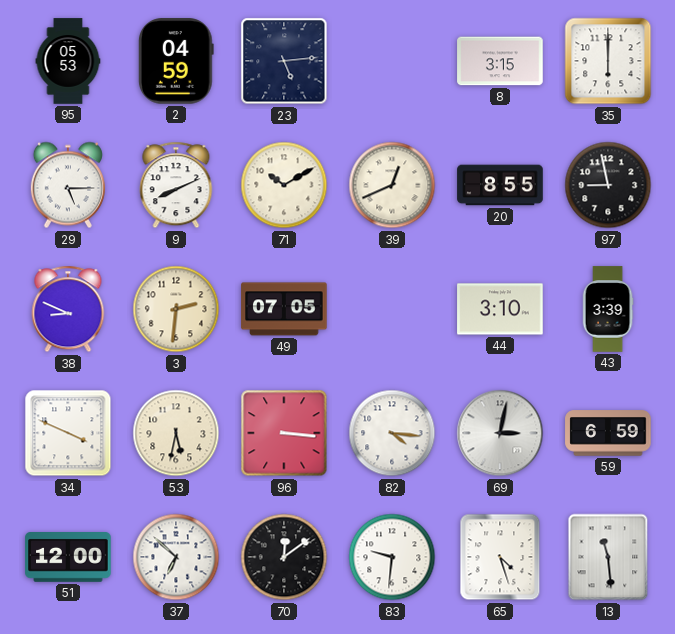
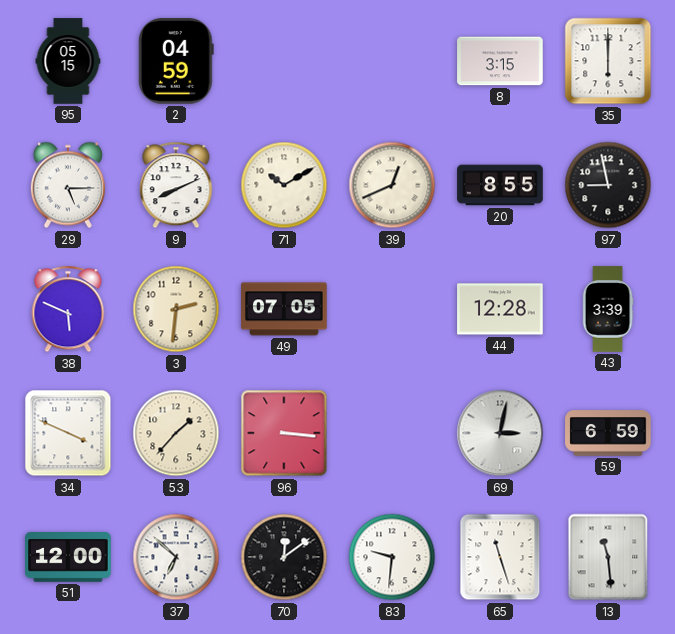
95: 05:53 -> 05:15 (68, 61)
23: 5:14 -> none (284, 61)
38: 8:49 -> 5:49 (68, 309)
44: 3:10 -> 12:28 (500, 309)
53: 5:32 -> 1:37 (176, 433)
82: 4:16 -> none (392, 433)
65: 4:27 -> 11:27 (500, 557)
